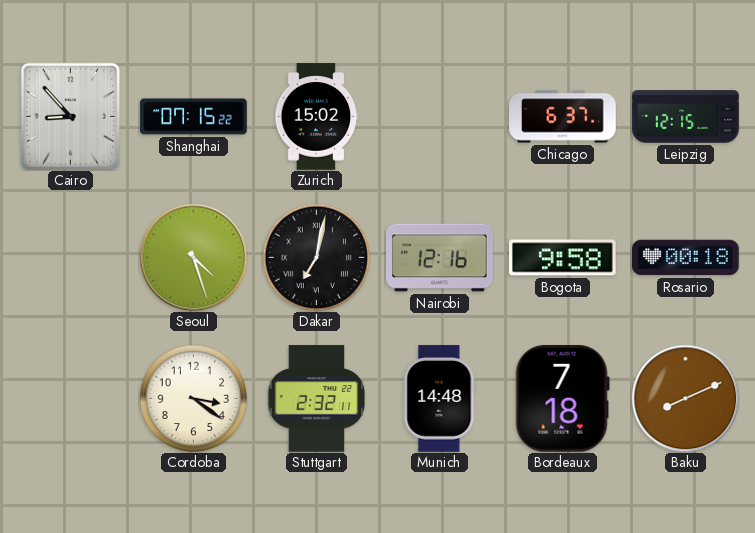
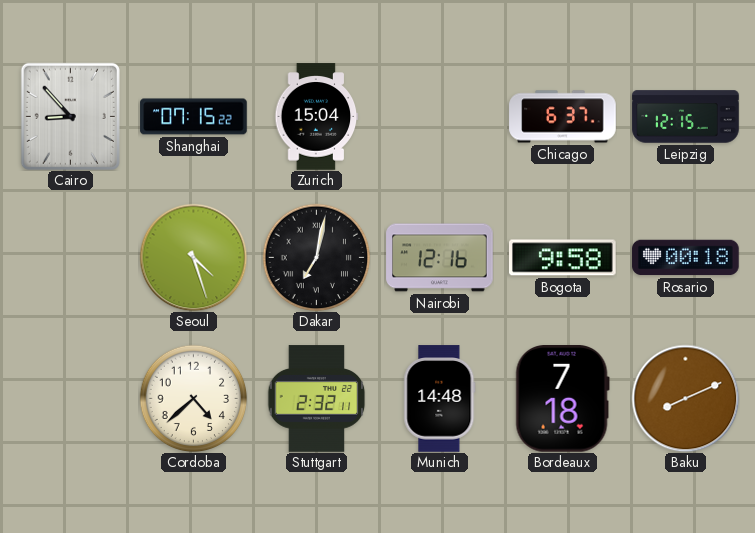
Zurich: 15:02 -> 15:04 (317, 117)
Cordoba: 3:21 -> 4:38 (193, 398)
